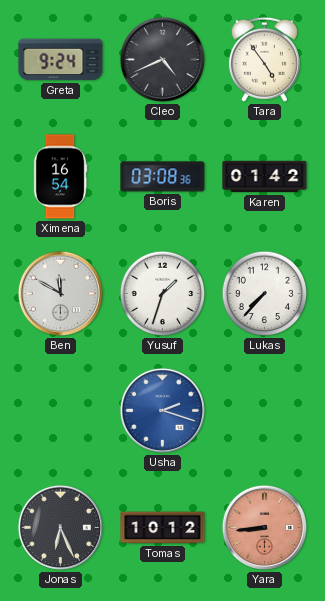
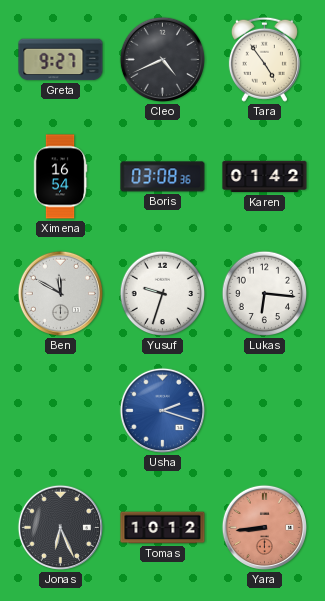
Greta: 9:24 -> 9:27 (61, 60)
Yusuf: 1:33 -> 9:33 (163, 294)
Lukas: 7:37 -> 6:16 (265, 294)
